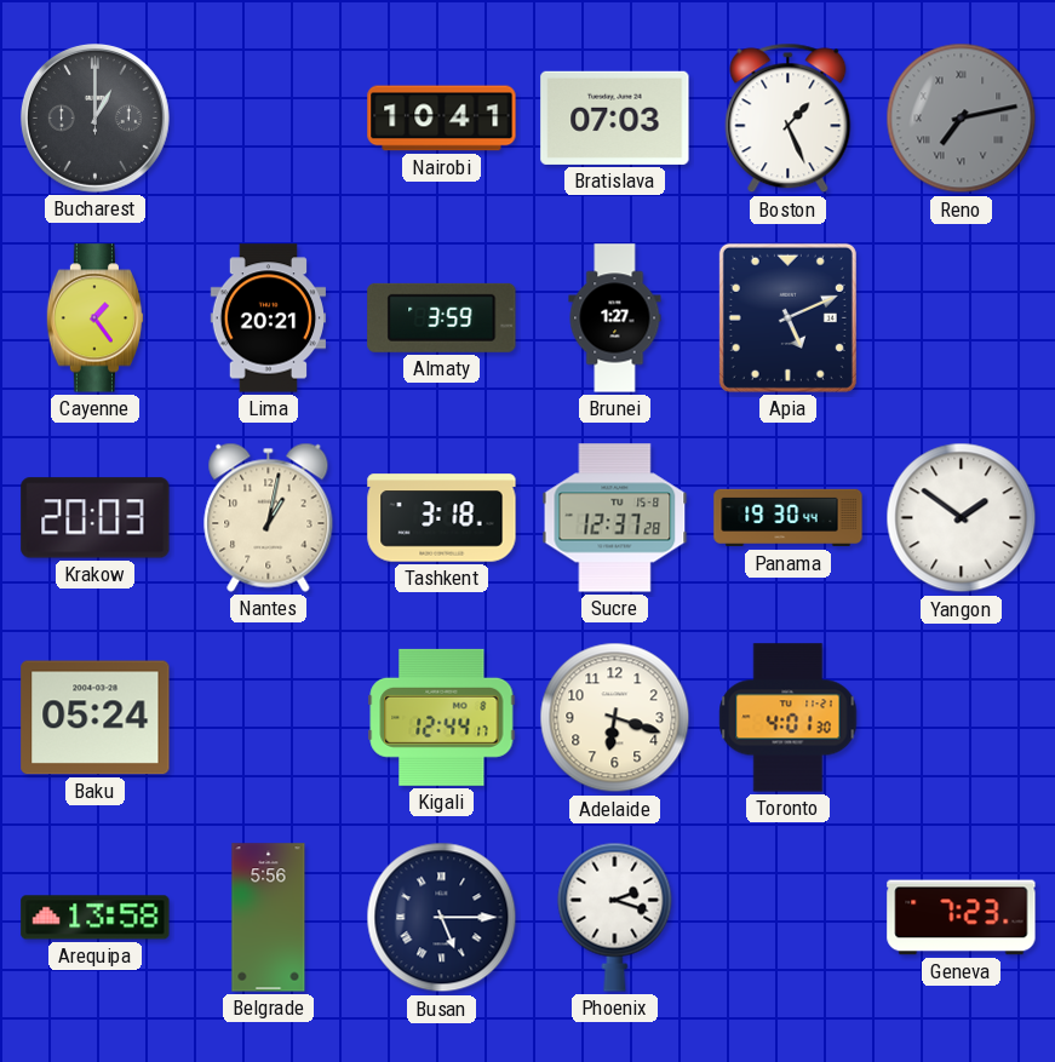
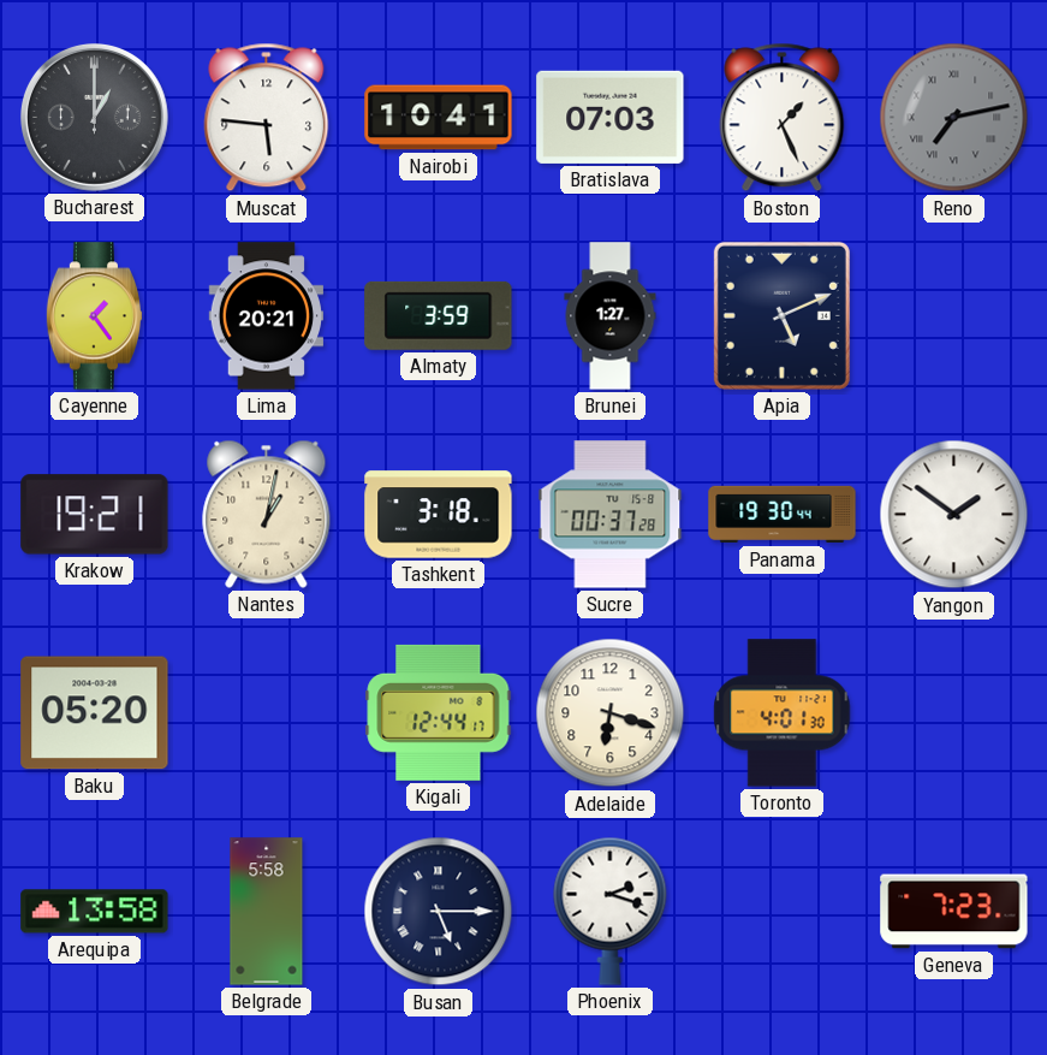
Muscat: none -> 5:46 (267, 118)
Krakow: 20:03 -> 19:21 (95, 515)
Sucre: 12:37 -> 00:37 (611, 515)
Baku: 05:24 -> 05:20 (95, 713)
Belgrade: 5:56 -> 5:58 (267, 912)
